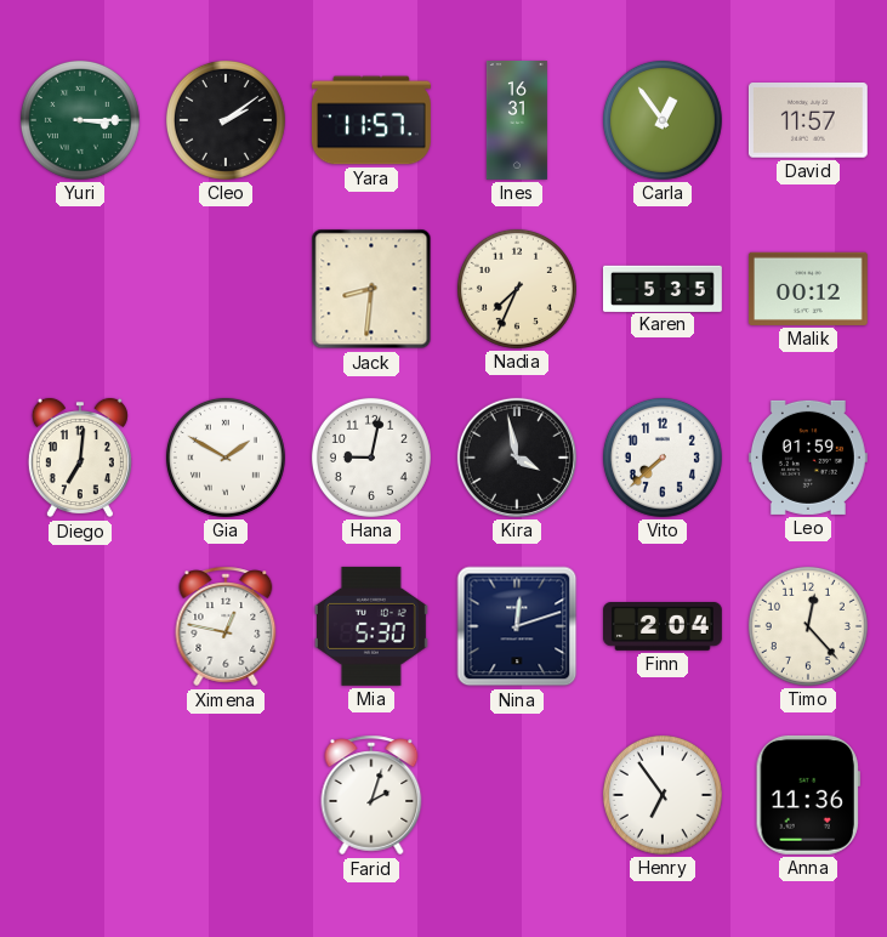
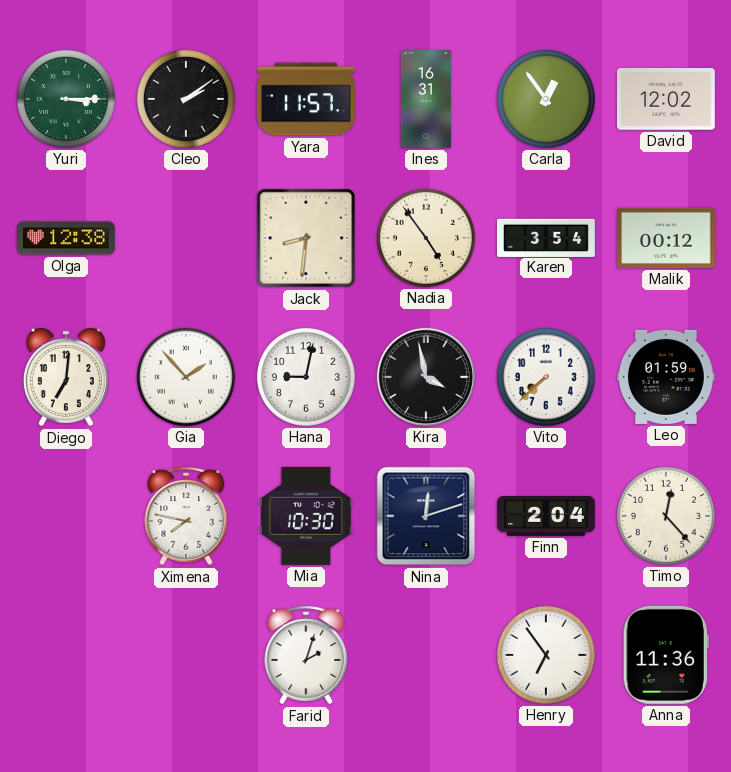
David: 11:57 -> 12:02 (666, 100)
Olga: none -> 12:38 (66, 238)
Nadia: 7:34 -> 4:54 (426, 238)
Karen: 5:35 -> 3:54 (546, 237)
Gia: 1:50 -> 1:53 (186, 377)
Ximena: 12:47 -> 7:47 (186, 516)
Mia: 5:30 -> 10:30 (306, 516)
